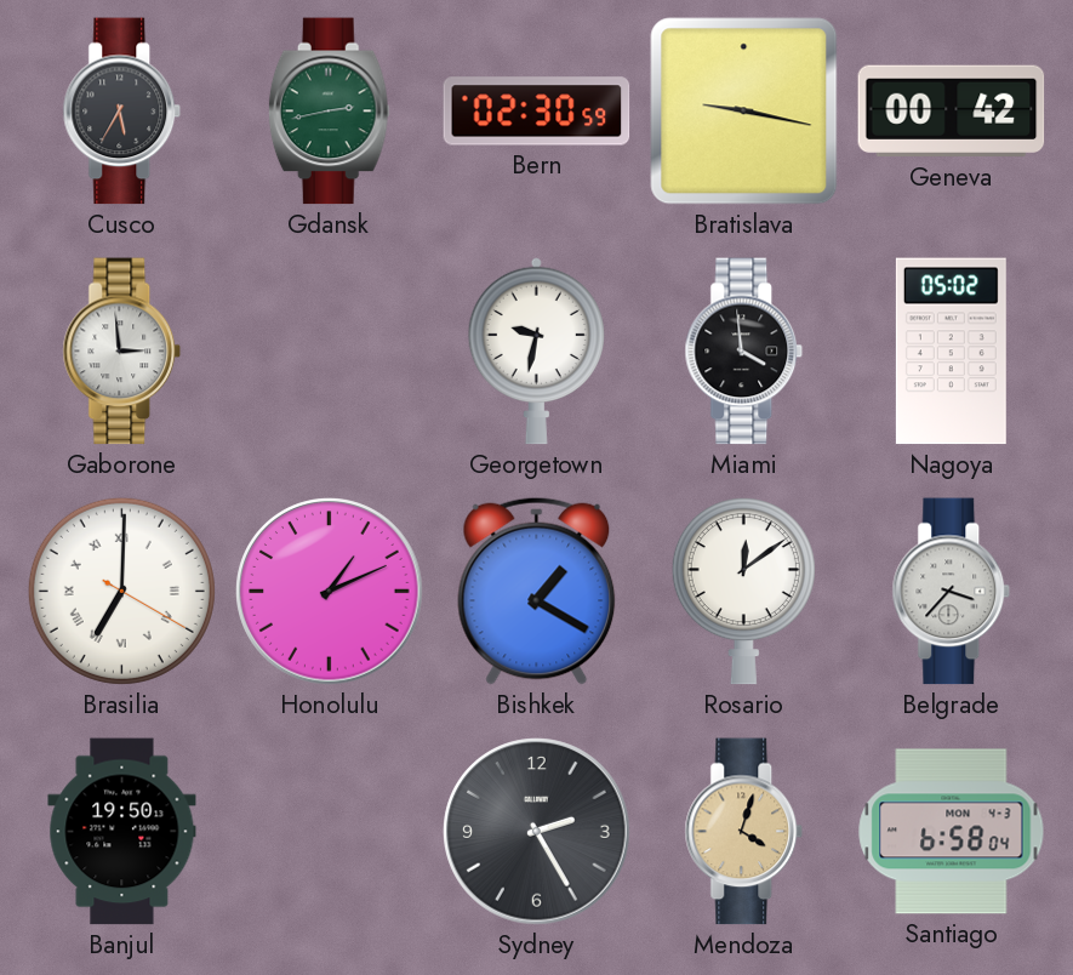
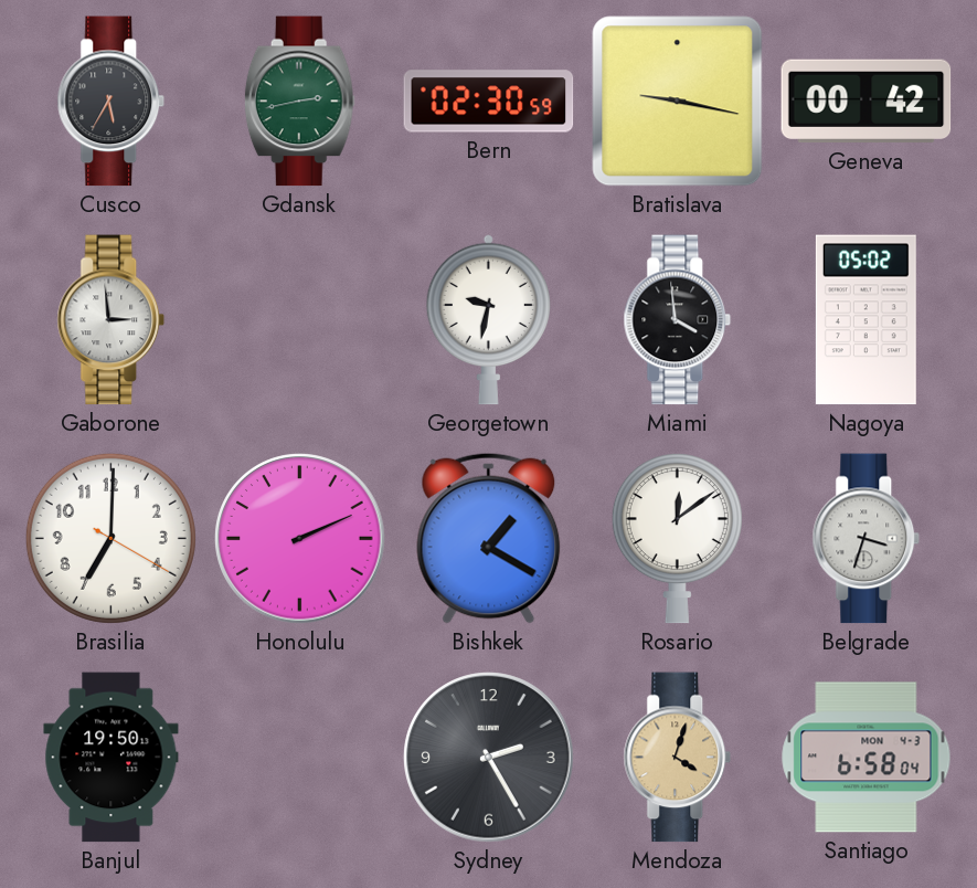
Brasilia numerals: Roman -> Arabic (110, 538)
Honolulu: 1:11 -> 2:11 (300, 539)
Belgrade: 3:37 -> 3:33 (867, 539)
